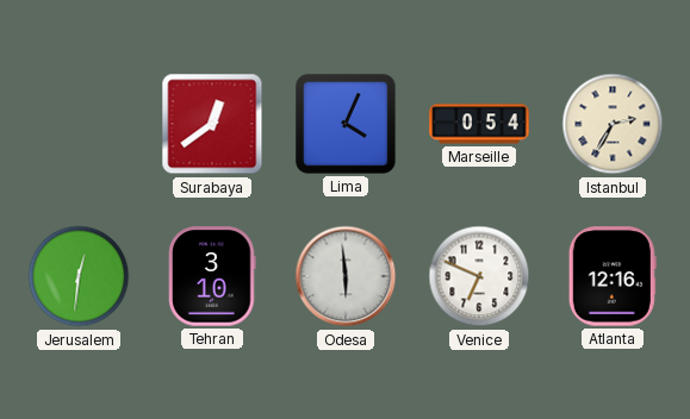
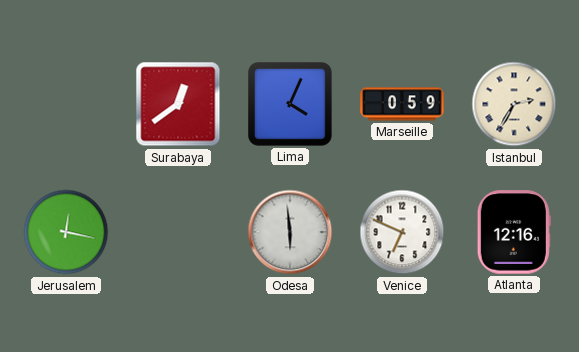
Marseille: 0:54 -> 0:59 (402, 104)
Jerusalem: 12:31 -> 12:17 (66, 232)
Tehran: 3:10 -> none (212, 276)
